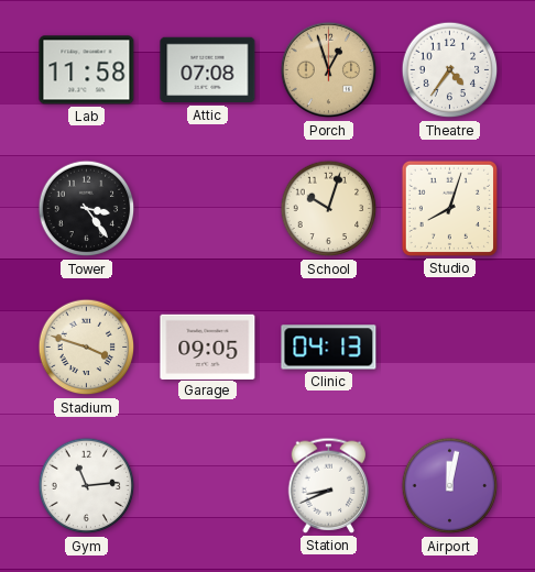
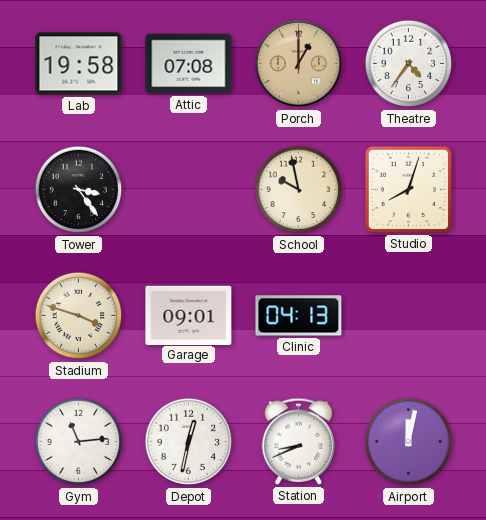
Lab: 11:58 -> 19:58 (79, 64)
Porch: 12:57 -> 1:00 (299, 64)
School: 10:03 -> 9:58 (299, 190)
Garage: 09:05 -> 09:01 (189, 315)
Depot: none -> 12:32 (189, 442)
